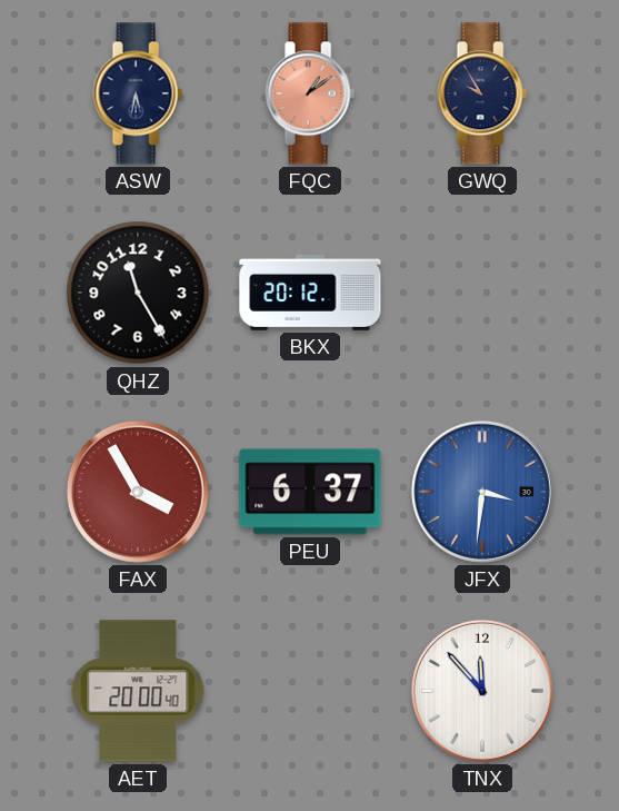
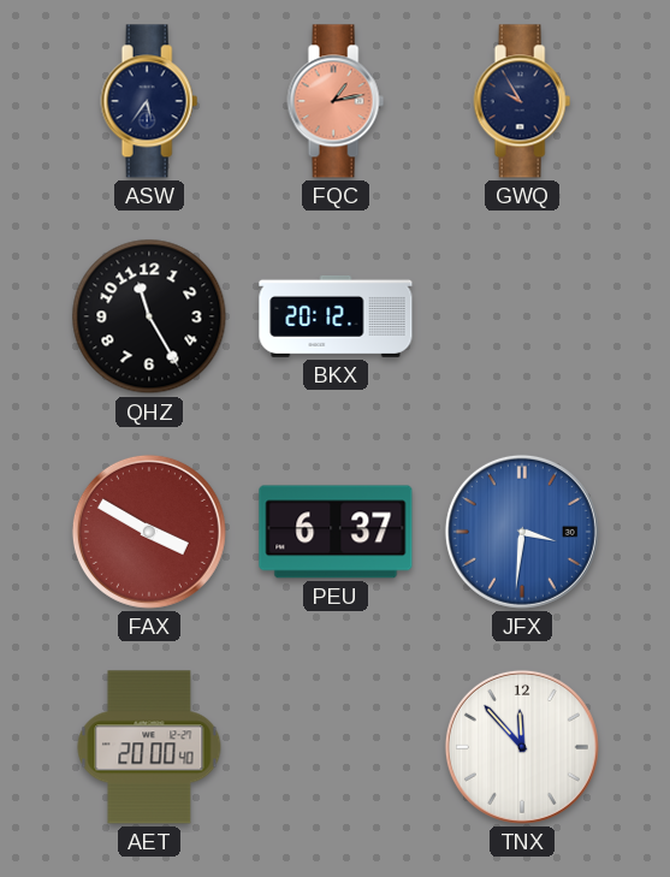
ASW: 5:32 -> 5:36 (149, 101)
FQC: 1:09 -> 1:13 (336, 101)
FAX: 3:55 -> 3:50 (149, 532)
